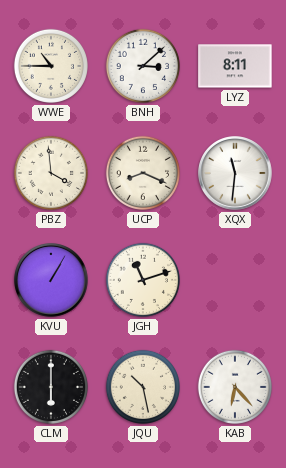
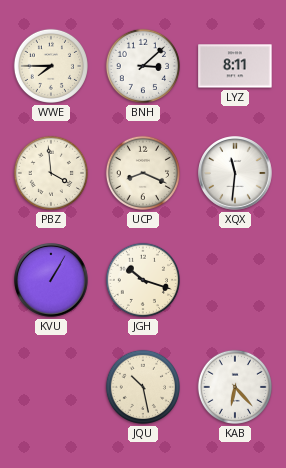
WWE: 10:45 -> 7:45 (51, 66)
JGH: 11:12 -> 10:18 (143, 280)
CLM: 6:00 -> none (51, 387)
